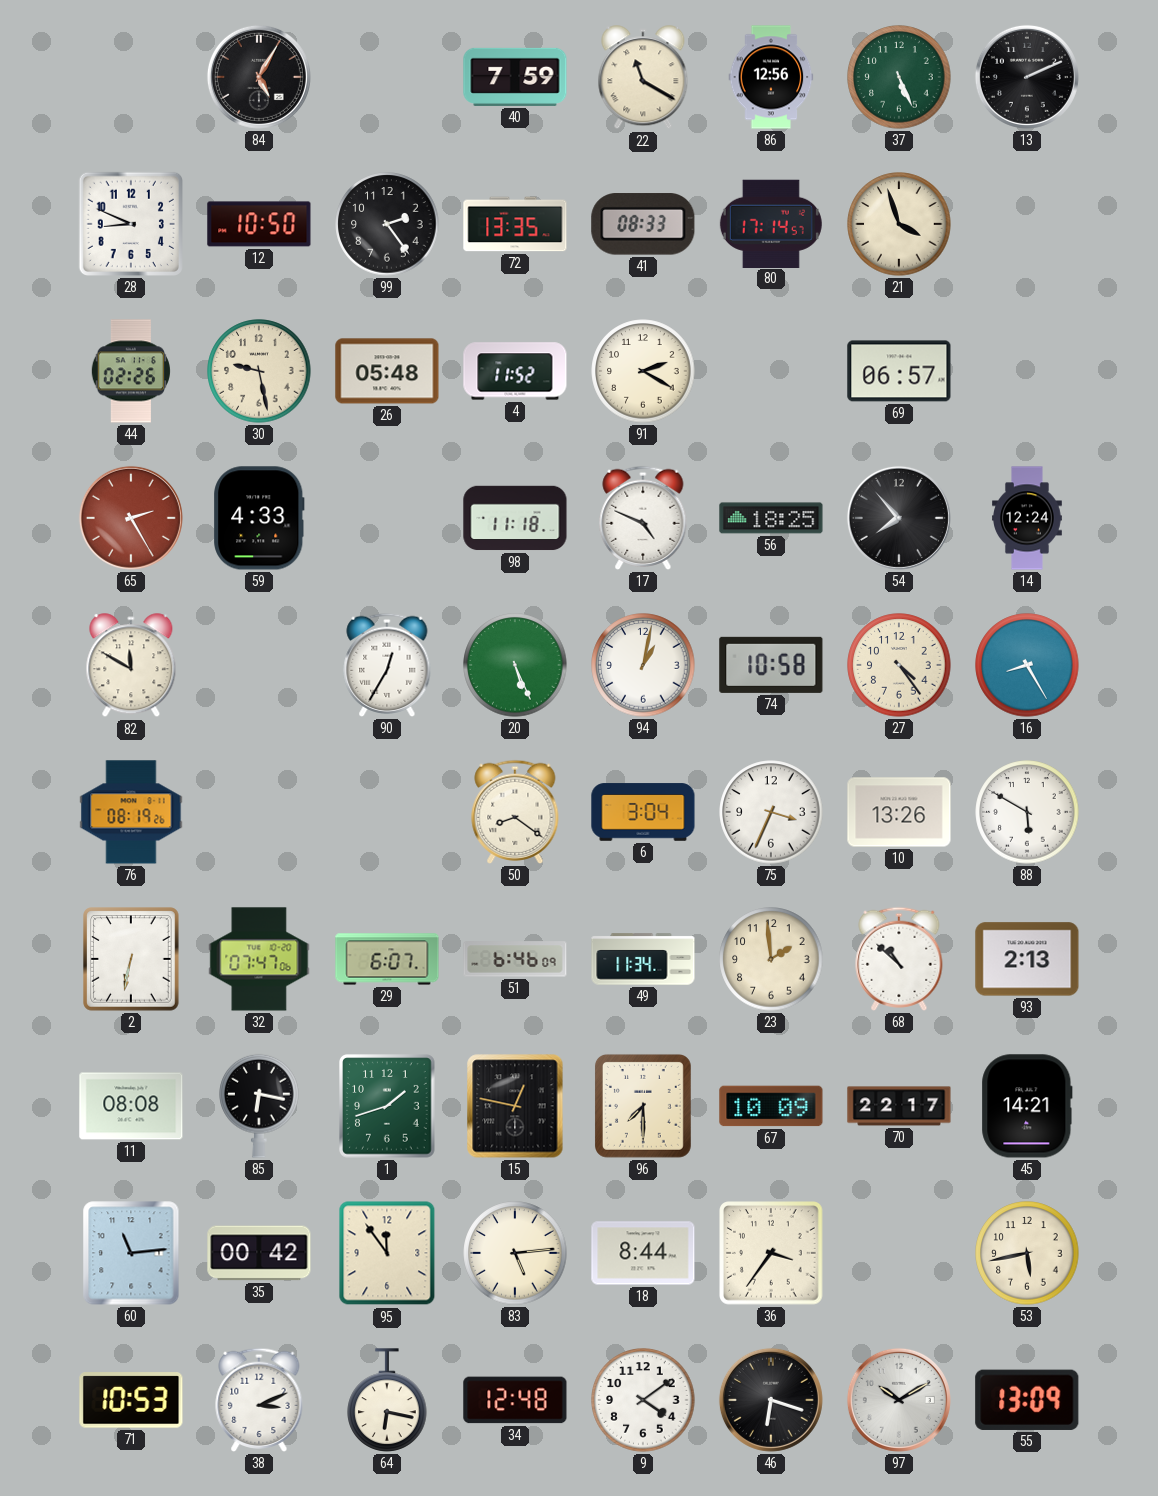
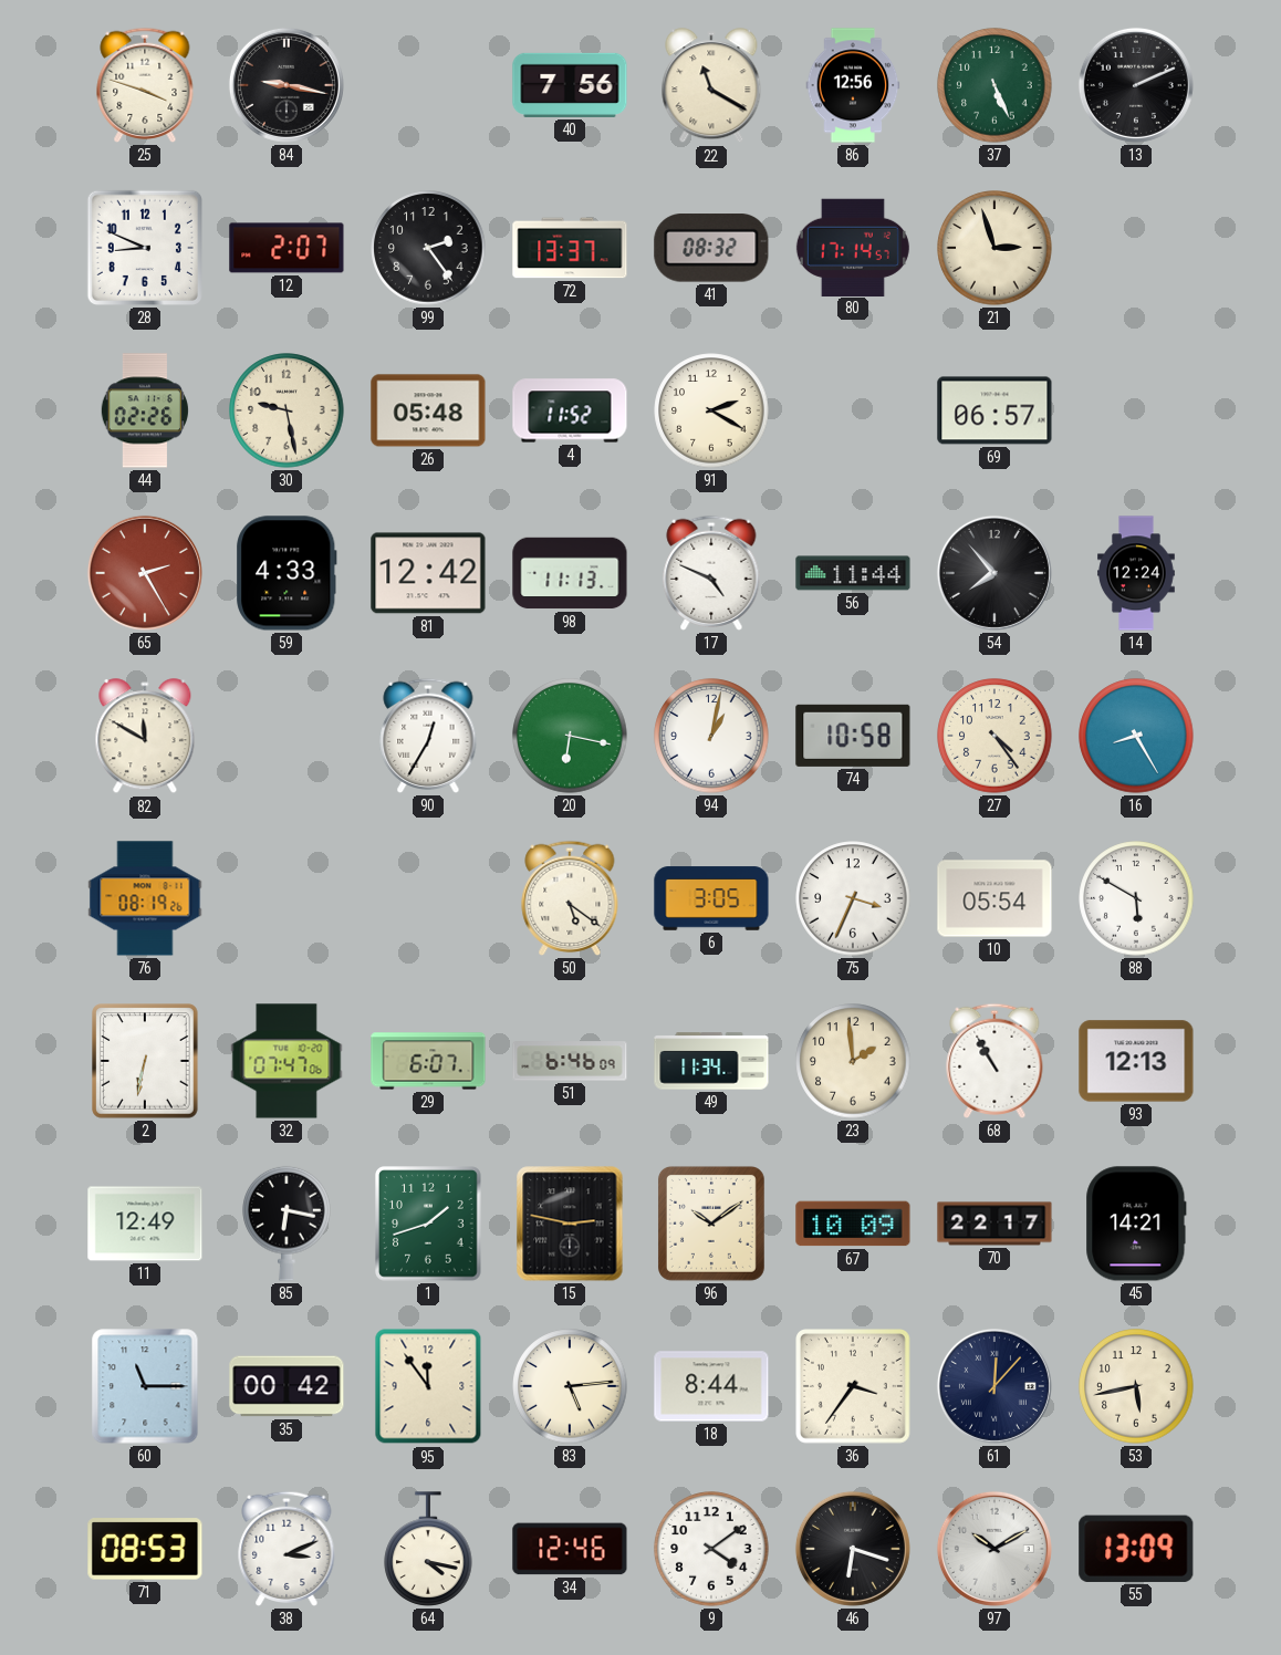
25: none -> 3:48 (145, 85)
84: 5:05 -> 9:17 (287, 85)
40: 7:59 -> 7:56 (570, 85)
12: 10:50 -> 2:07 (287, 248)
72: 13:35 -> 13:37 (570, 248)
41: 08:33 -> 08:32 (711, 248)
21: 3:57 -> 2:57 (994, 248)
81: none -> 12:42 (428, 573)
98: 11:18 -> 11:13 (570, 573)
56: 18:25 -> 11:44 (853, 573)
20: 5:26 -> 6:17 (570, 736)
50: 8:21 -> 5:21 (570, 898)
6: 3:04 -> 3:05 (711, 898)
10: 13:26 -> 05:54 (994, 898)
68: 10:52 -> 10:55 (994, 1061)
93: 2:13 -> 12:13 (1136, 1061)
11: 08:08 -> 12:49 (145, 1224)
15: 12:47 -> 2:47 (570, 1224)
96: 7:30 -> 10:09 (711, 1224)
60: 11:14 -> 11:15 (145, 1386)
61: none -> 12:07 (994, 1386)
71: 10:53 -> 08:53 (145, 1549)
64: 6:17 -> 4:17 (428, 1549)
34: 12:48 -> 12:46 (570, 1549)
